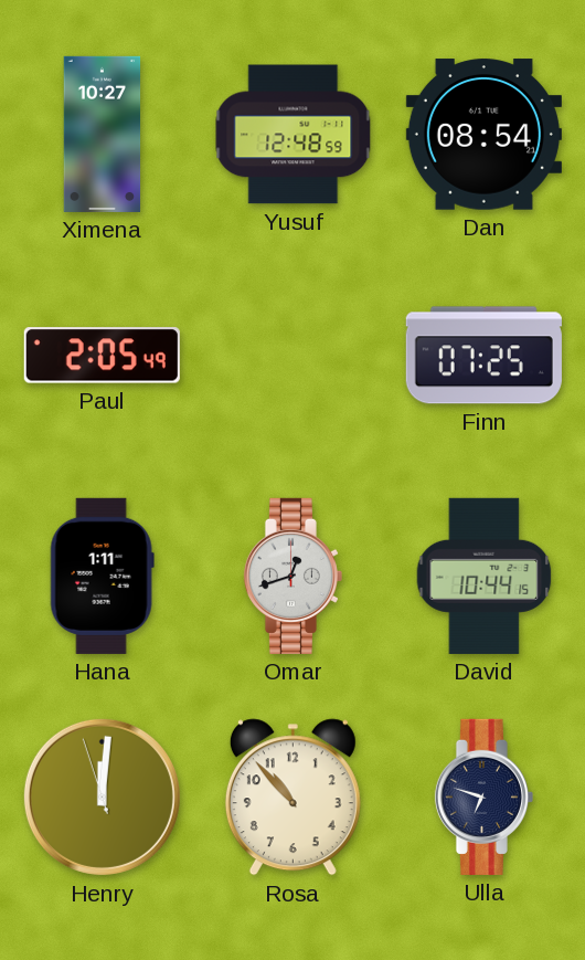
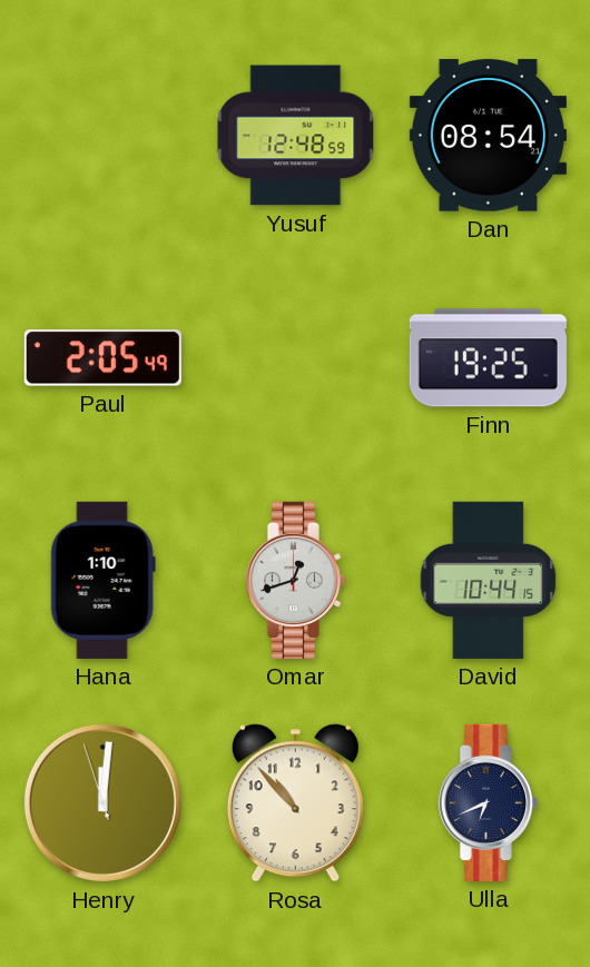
Ximena: 10:27 -> none (103, 134)
Finn: 07:25 -> 19:25 (488, 358)
Hana: 1:11 -> 1:10 (102, 580)
Ulla: 6:48 -> 6:41 (488, 802)
